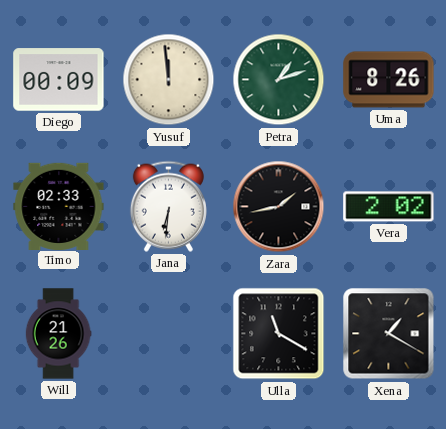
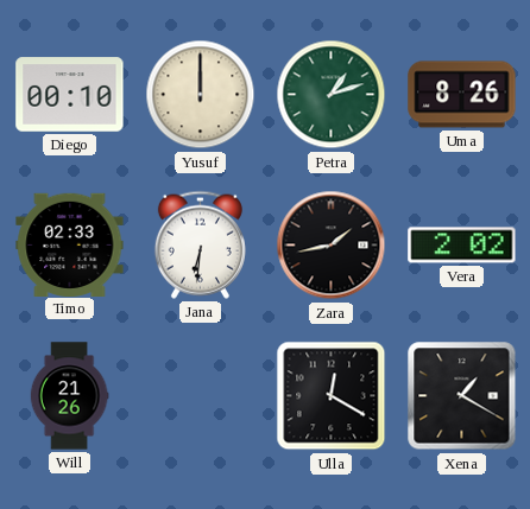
Diego: 00:09 -> 00:10 (70, 95)
Yusuf: 11:59 -> 12:00 (201, 95)
Ulla: 11:20 -> 12:20 (332, 396)
